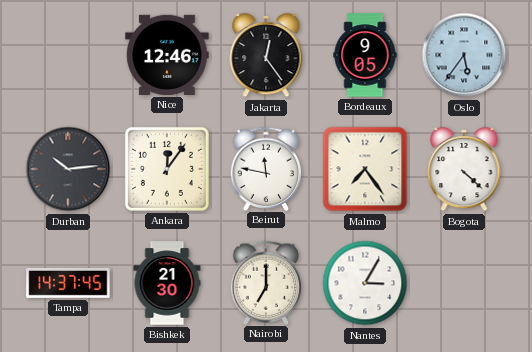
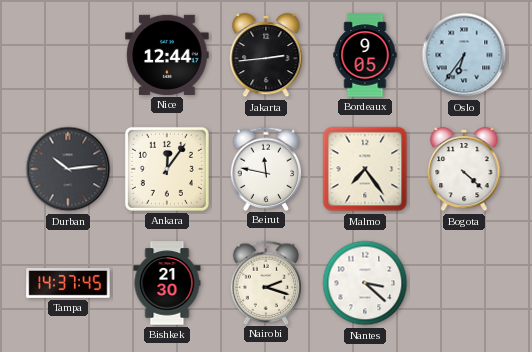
Nice: 12:46 -> 12:44 (167, 55)
Jakarta: 12:24 -> 2:44 (266, 55)
Oslo: 5:36 -> 6:36 (464, 55)
Nairobi: 7:00 -> 2:18 (266, 282)
Nantes: 3:05 -> 3:22 (365, 283)
